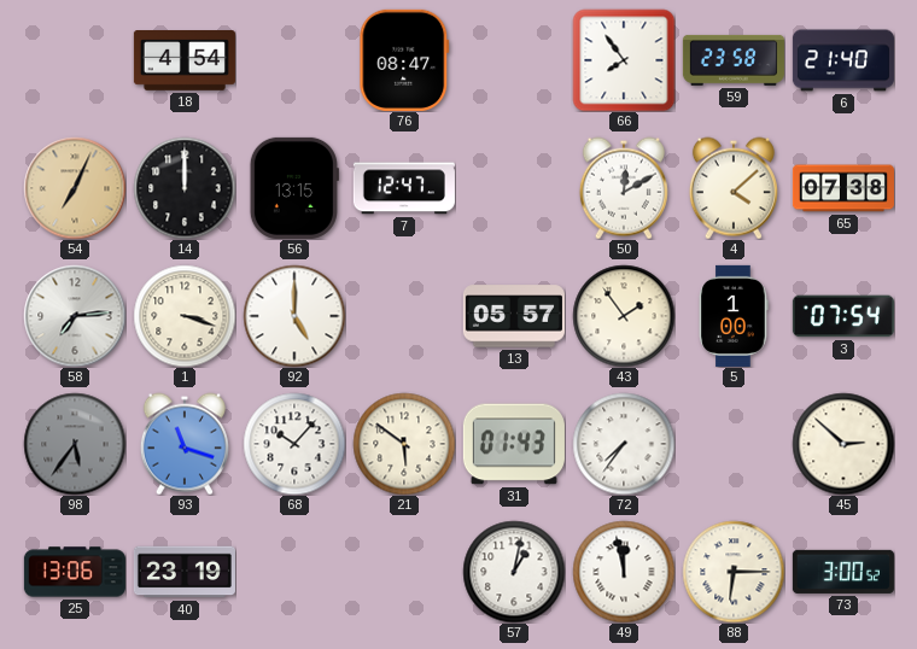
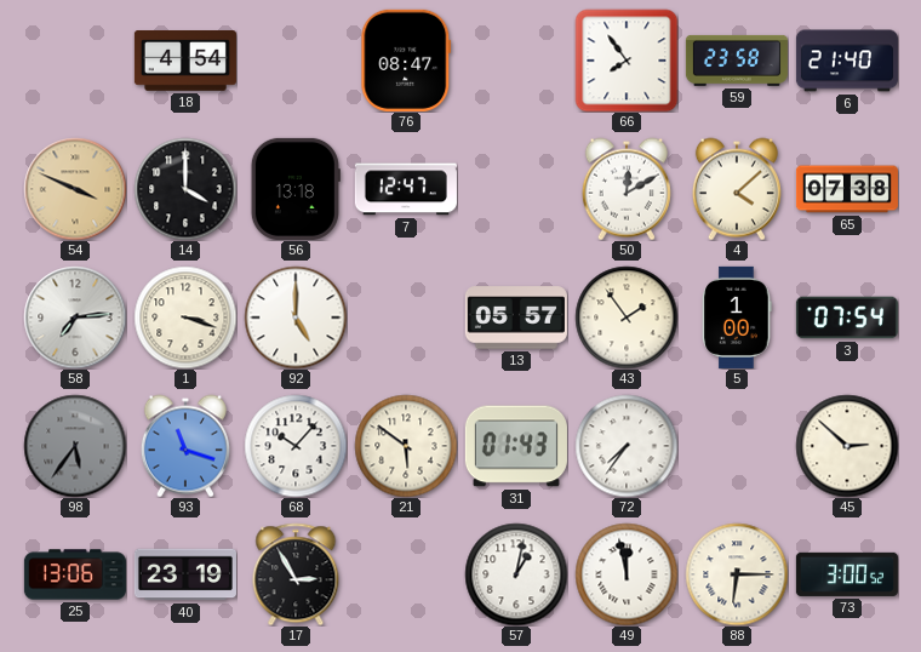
54: 7:04 -> 3:49 (75, 189)
14: 12:00 -> 4:00 (185, 189)
56: 13:15 -> 13:18 (296, 189)
17: none -> 2:55 (296, 574)
